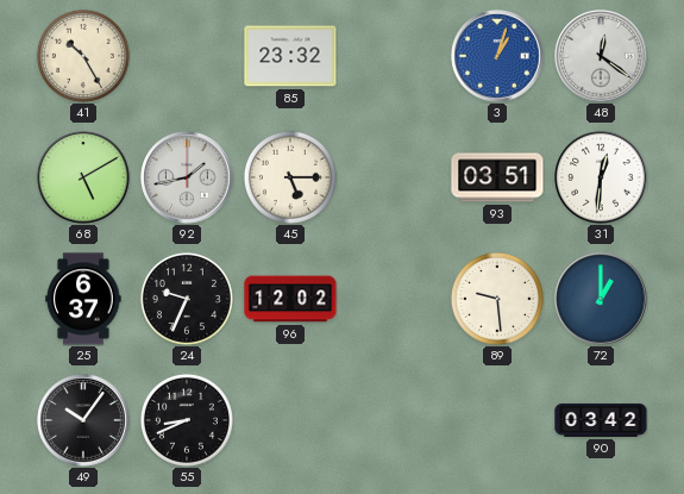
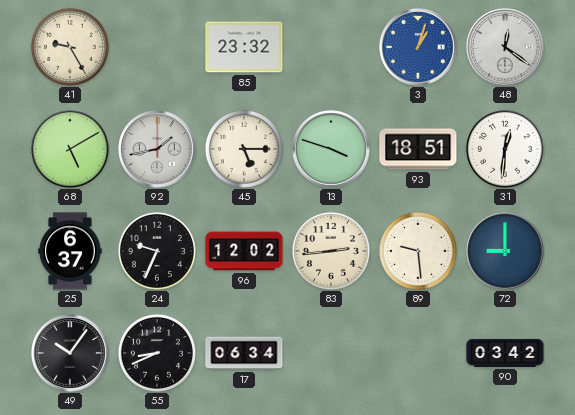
41: 10:25 -> 9:25 (70, 47)
13: none -> 3:48 (331, 149)
93: 03:51 -> 18:51 (418, 149)
83: none -> 2:44 (331, 251)
72: 1:00 -> 9:00 (505, 251)
17: none -> 06:34 (244, 353)
